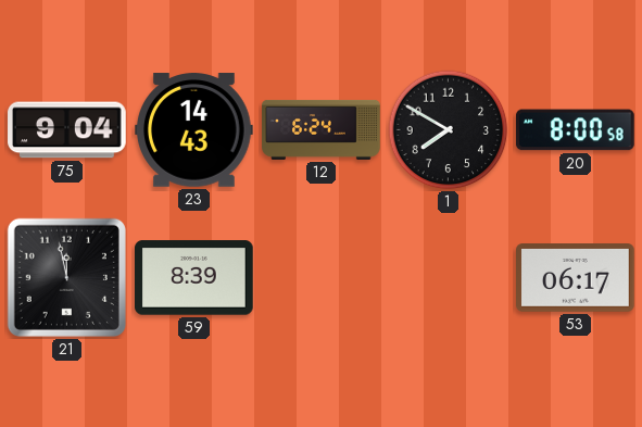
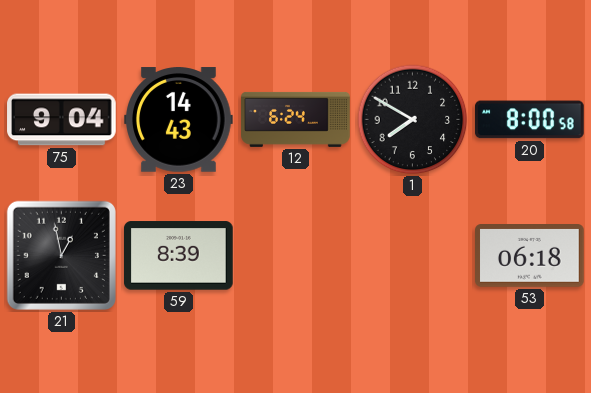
21: 11:58 -> 12:58 (61, 255)
53: 06:17 -> 06:18 (530, 256)
